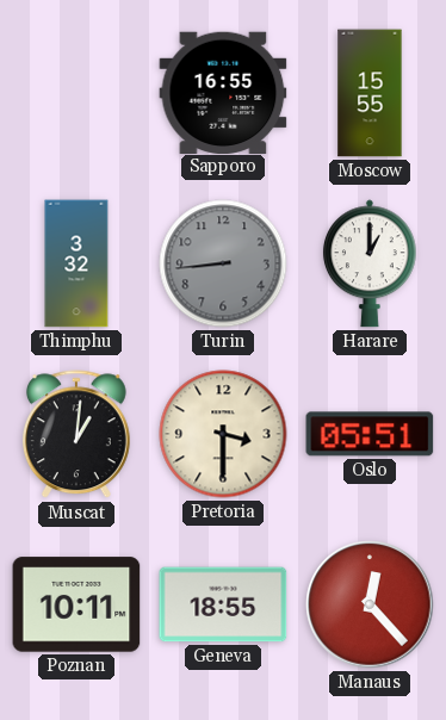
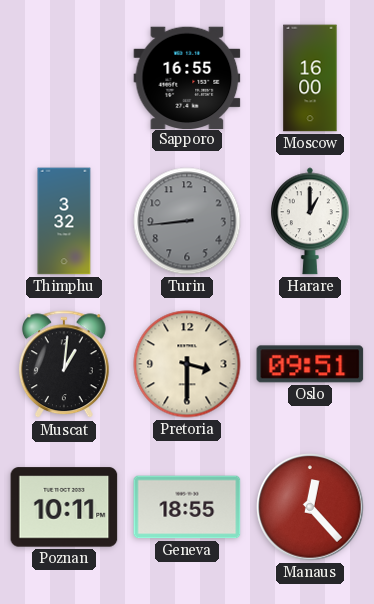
Moscow: 15:55 -> 16:00 (310, 78)
Oslo: 05:51 -> 09:51 (310, 364)
